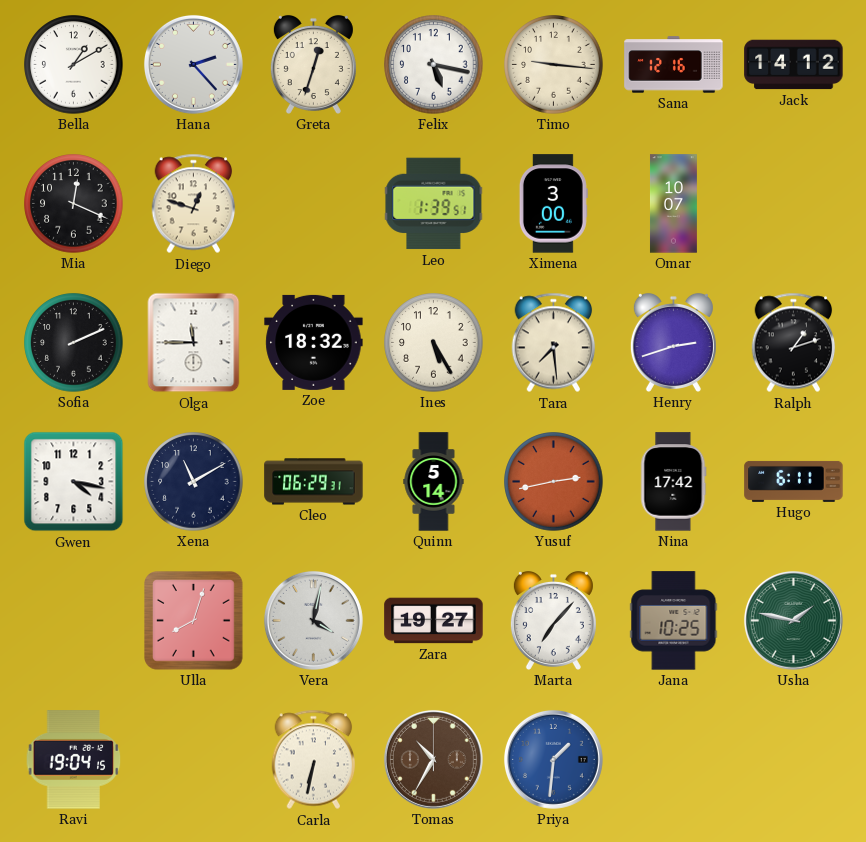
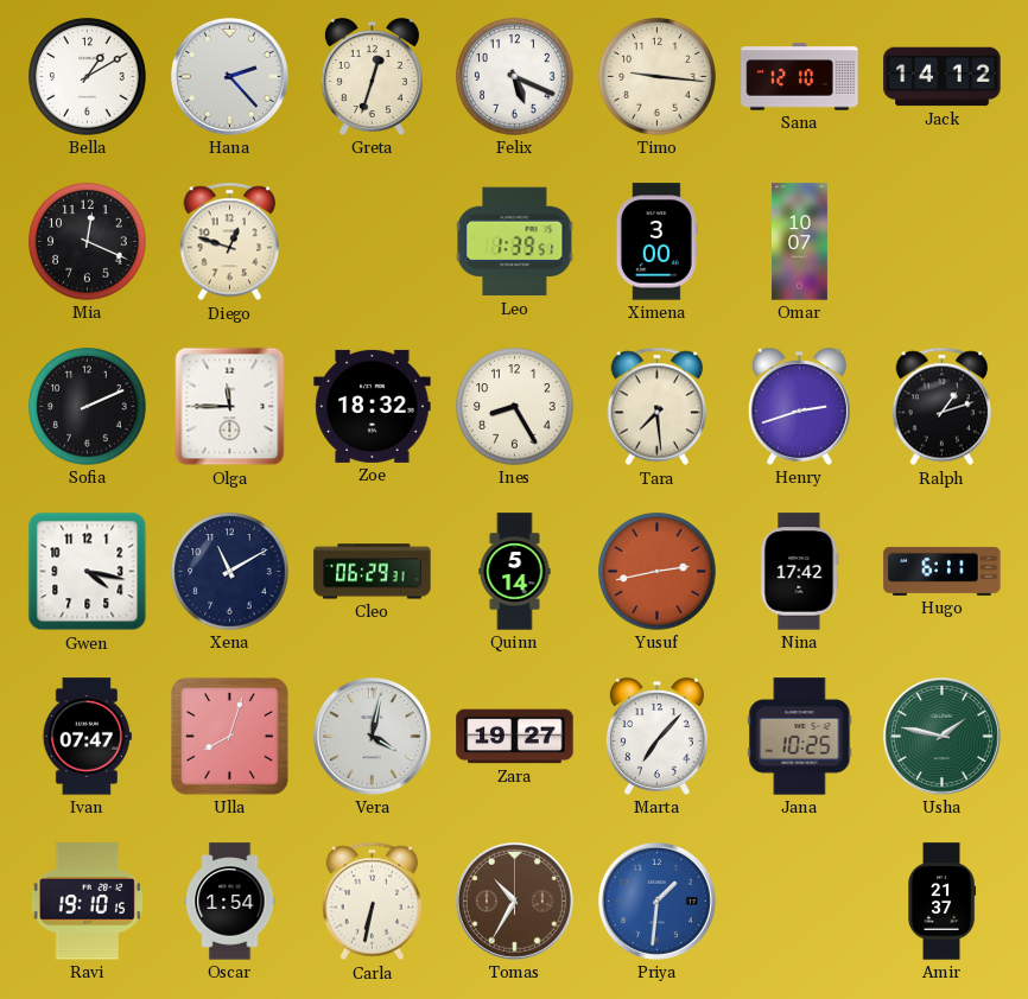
Felix: 5:17 -> 5:19 (515, 77)
Sana: 12:16 -> 12:10 (800, 77)
Ines: 5:25 -> 8:25 (515, 407)
Ivan: none -> 07:47 (87, 737)
Ravi: 19:04 -> 19:10 (88, 902)
Oscar: none -> 1:54 (230, 902)
Amir: none -> 21:37 (943, 902)
